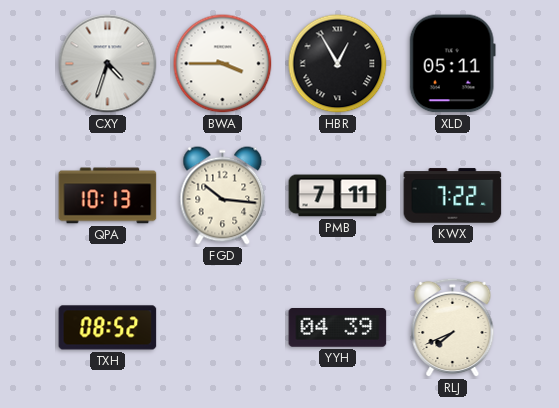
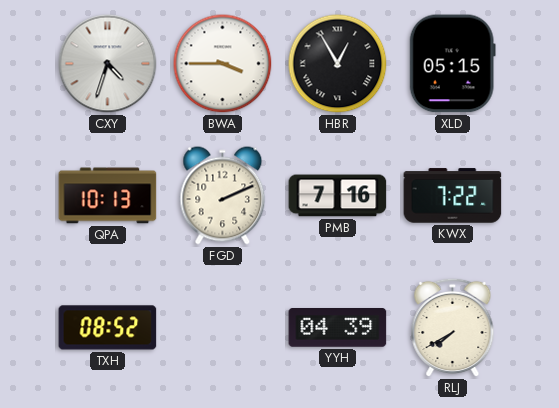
XLD: 05:11 -> 05:15 (452, 64)
FGD: 10:16 -> 2:11 (223, 196)
PMB: 7:11 -> 7:16 (338, 196)
RLJ: 7:41 -> 7:40 (453, 328)
